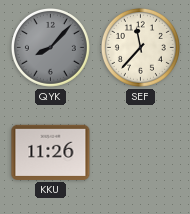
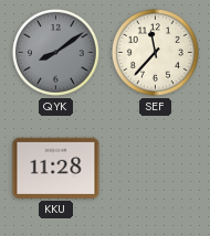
QYK: 8:07 -> 8:09 (55, 52)
KKU: 11:26 -> 11:28 (56, 168)
